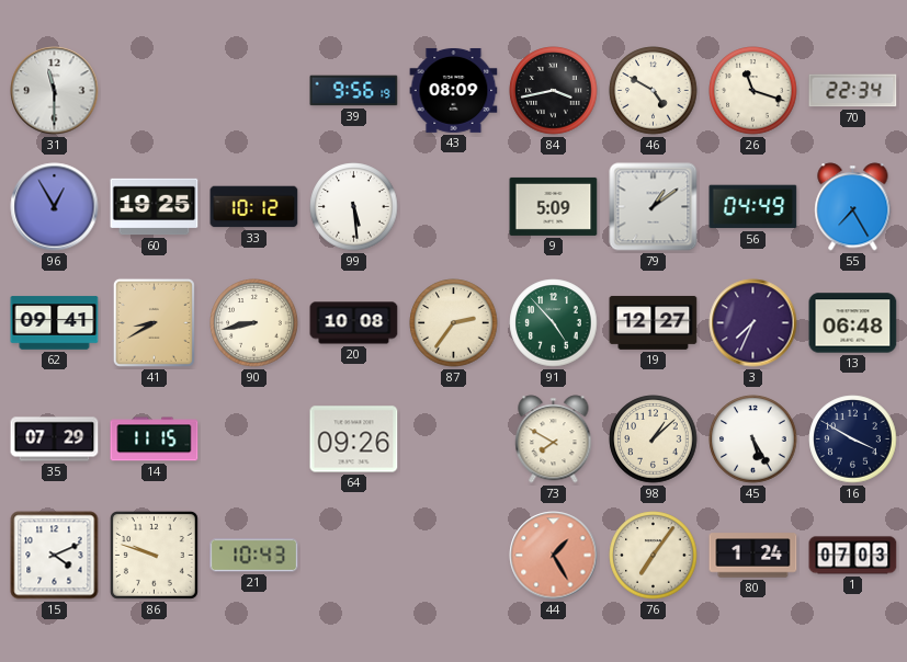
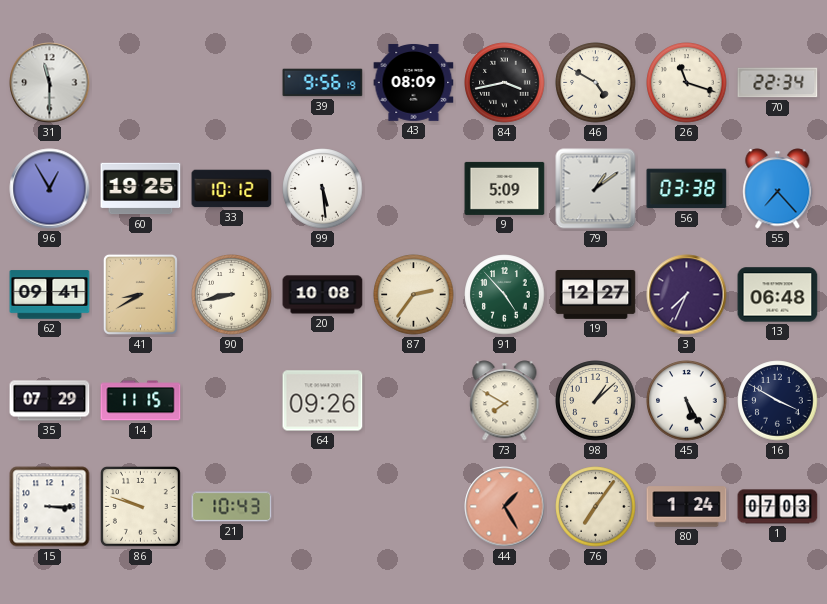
56: 04:49 -> 03:38 (687, 189)
55: 7:25 -> 7:23 (778, 189)
15: 4:11 -> 3:15 (50, 507)
